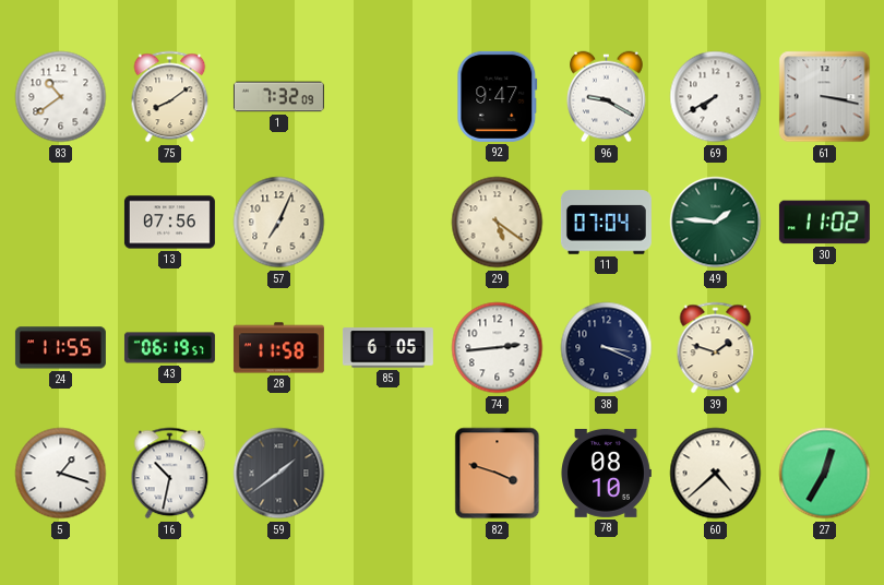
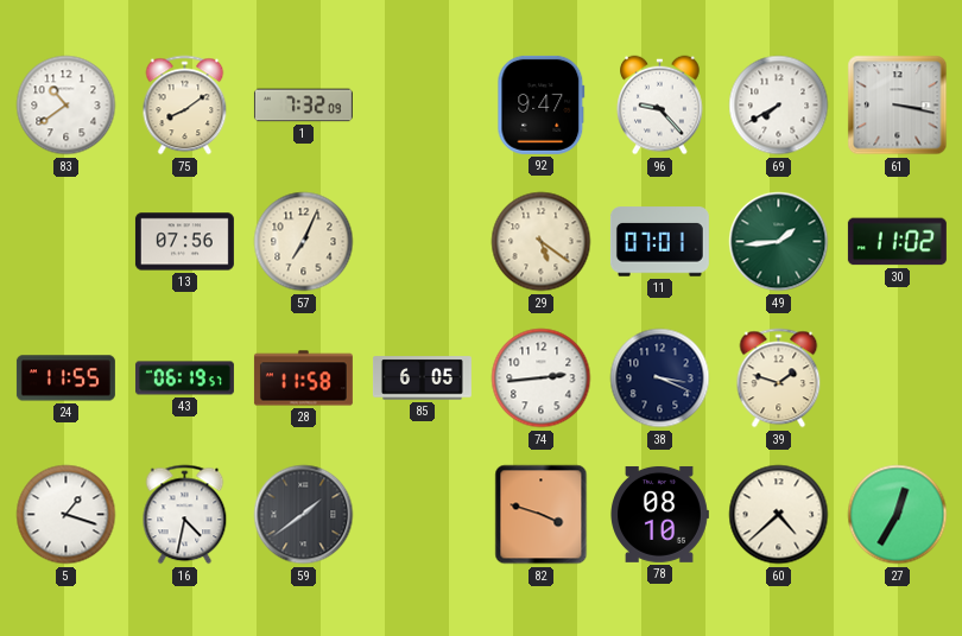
96: 9:20 -> 9:23 (660, 106)
11: 07:04 -> 07:01 (659, 242)
49: 1:46 -> 1:44 (779, 242)
16: 10:32 -> 4:32 (185, 515)
